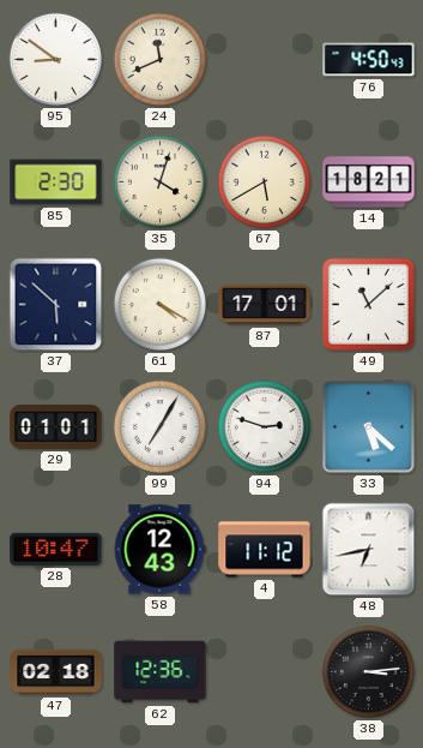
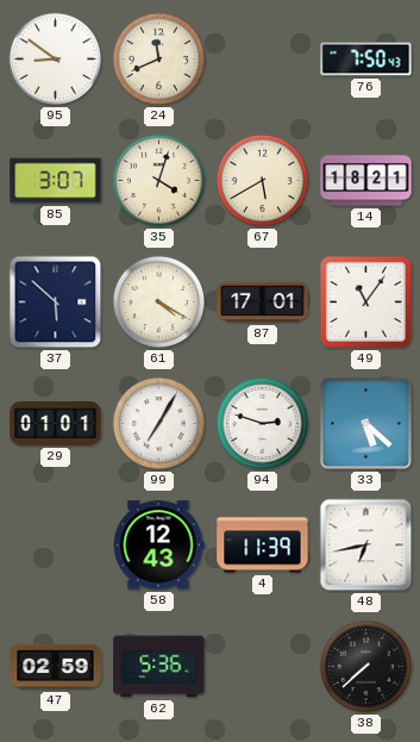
76: 4:50 -> 7:50 (366, 60)
85: 2:30 -> 3:07 (56, 181)
49: 11:08 -> 11:06 (365, 301)
28: 10:47 -> none (56, 549)
4: 11:12 -> 11:39 (263, 545)
47: 02:18 -> 02:59 (56, 667)
62: 12:36 -> 5:36 (159, 667)
38: 3:14 -> 7:38 (366, 667)
